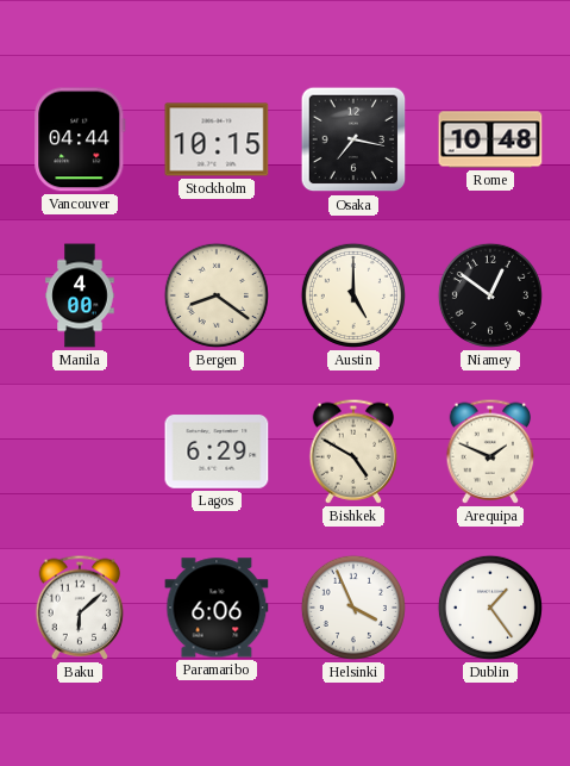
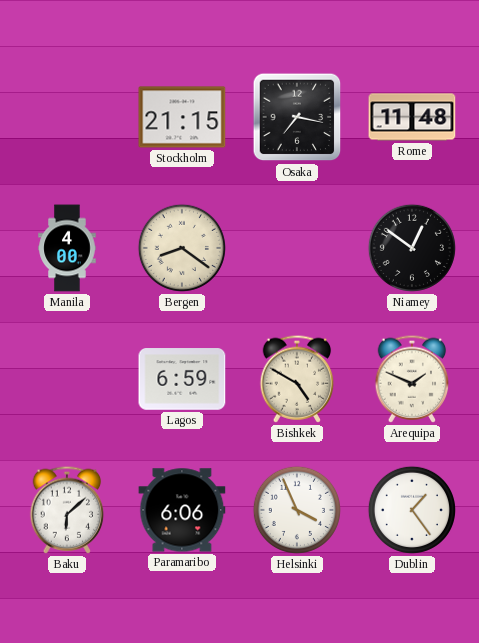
Vancouver: 04:44 -> none (80, 139)
Stockholm: 10:15 -> 21:15 (182, 117)
Rome: 10:48 -> 11:48 (412, 117)
Austin: 5:00 -> none (353, 295)
Lagos: 6:29 -> 6:59 (182, 379)
